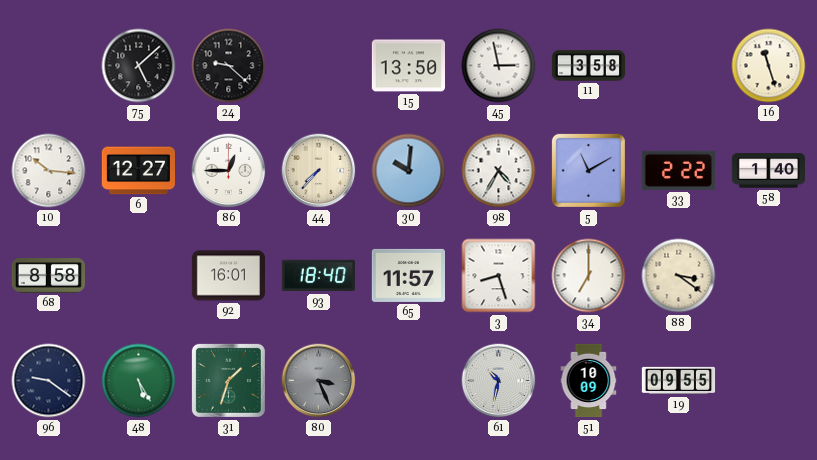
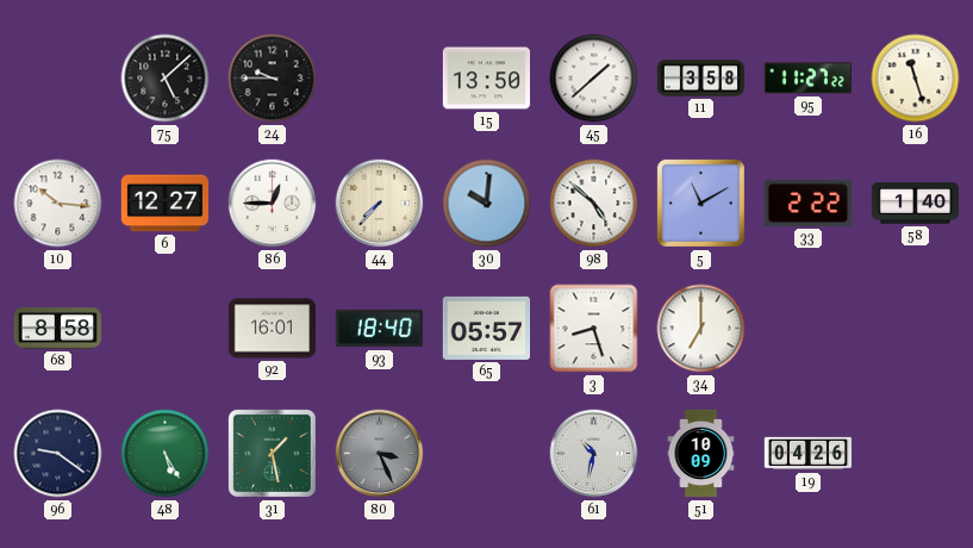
24: 9:22 -> 9:45 (273, 79)
45: 2:58 -> 1:38 (594, 79)
95: none -> 11:27 (807, 79)
98: 4:35 -> 4:52 (594, 204)
65: 11:57 -> 05:57 (486, 328)
88: 3:21 -> none (679, 276)
31: 1:33 -> 1:28 (272, 453)
19: 09:55 -> 04:26 (809, 454)
